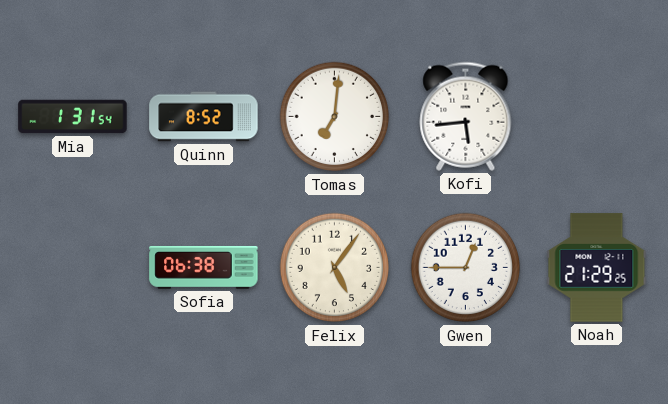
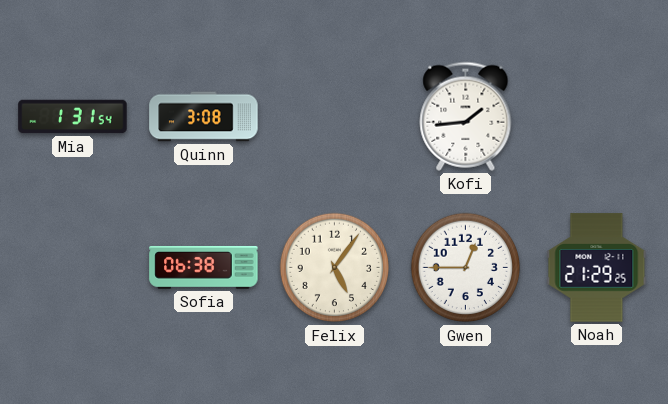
Quinn: 8:52 -> 3:08 (204, 117)
Tomas: 7:01 -> none (335, 117)
Kofi: 5:44 -> 1:44 (466, 116)
